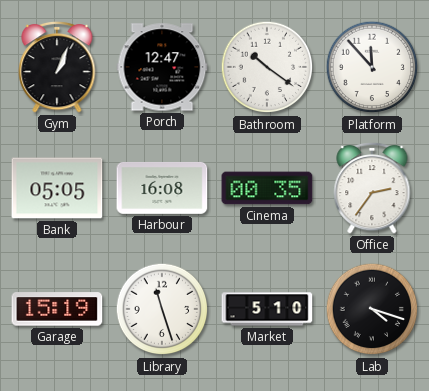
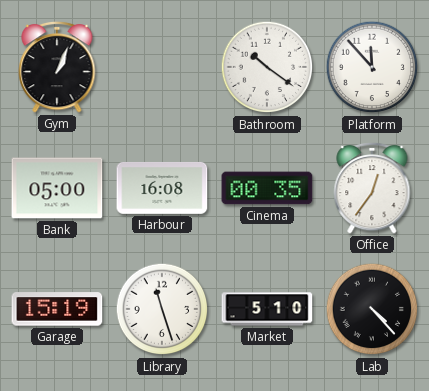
Porch: 12:47 -> none (162, 67)
Bank: 05:05 -> 05:00 (57, 188)
Office: 2:36 -> 12:36 (372, 188)
Lab: 4:18 -> 4:23 (372, 309)
